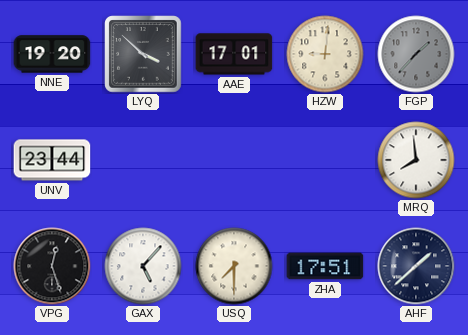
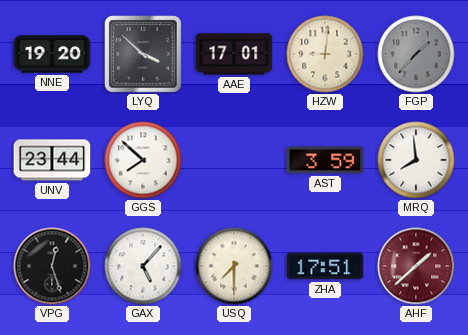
GGS: none -> 7:52 (143, 160)
AST: none -> 3:59 (325, 160)
AHF dial: navy -> burgundy (416, 266)
